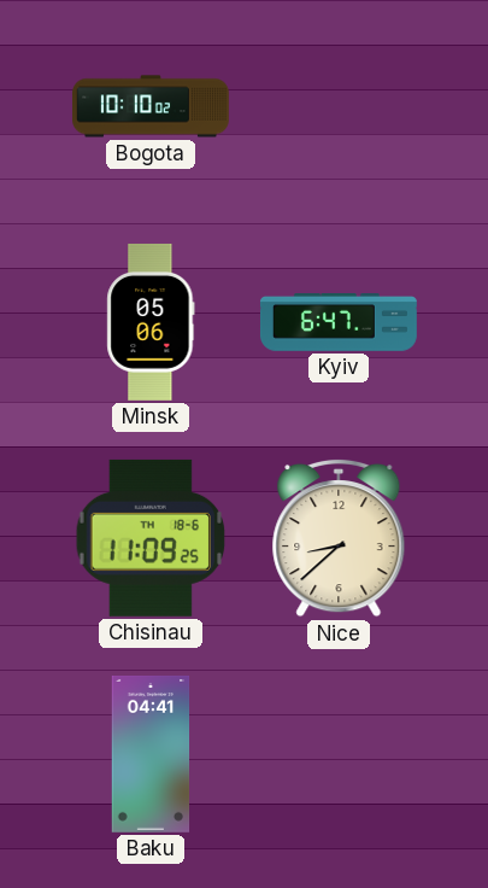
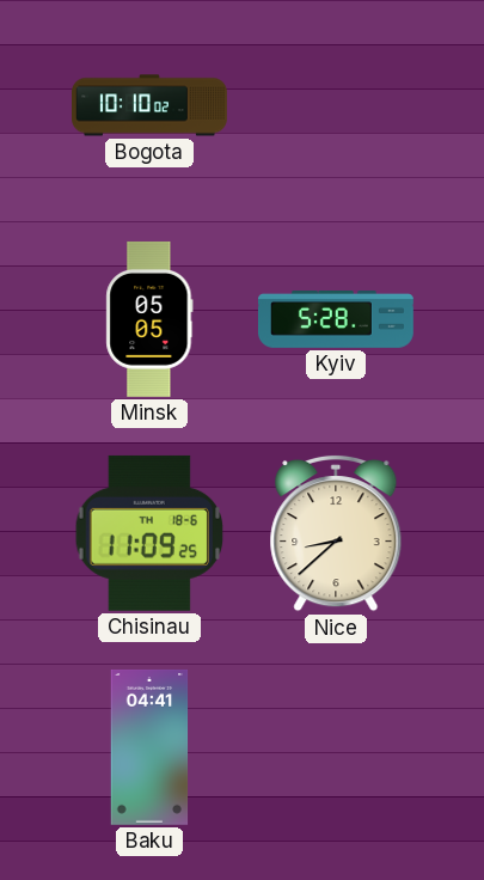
Minsk: 05:06 -> 05:05 (149, 319)
Kyiv: 6:47 -> 5:28 (336, 320)
